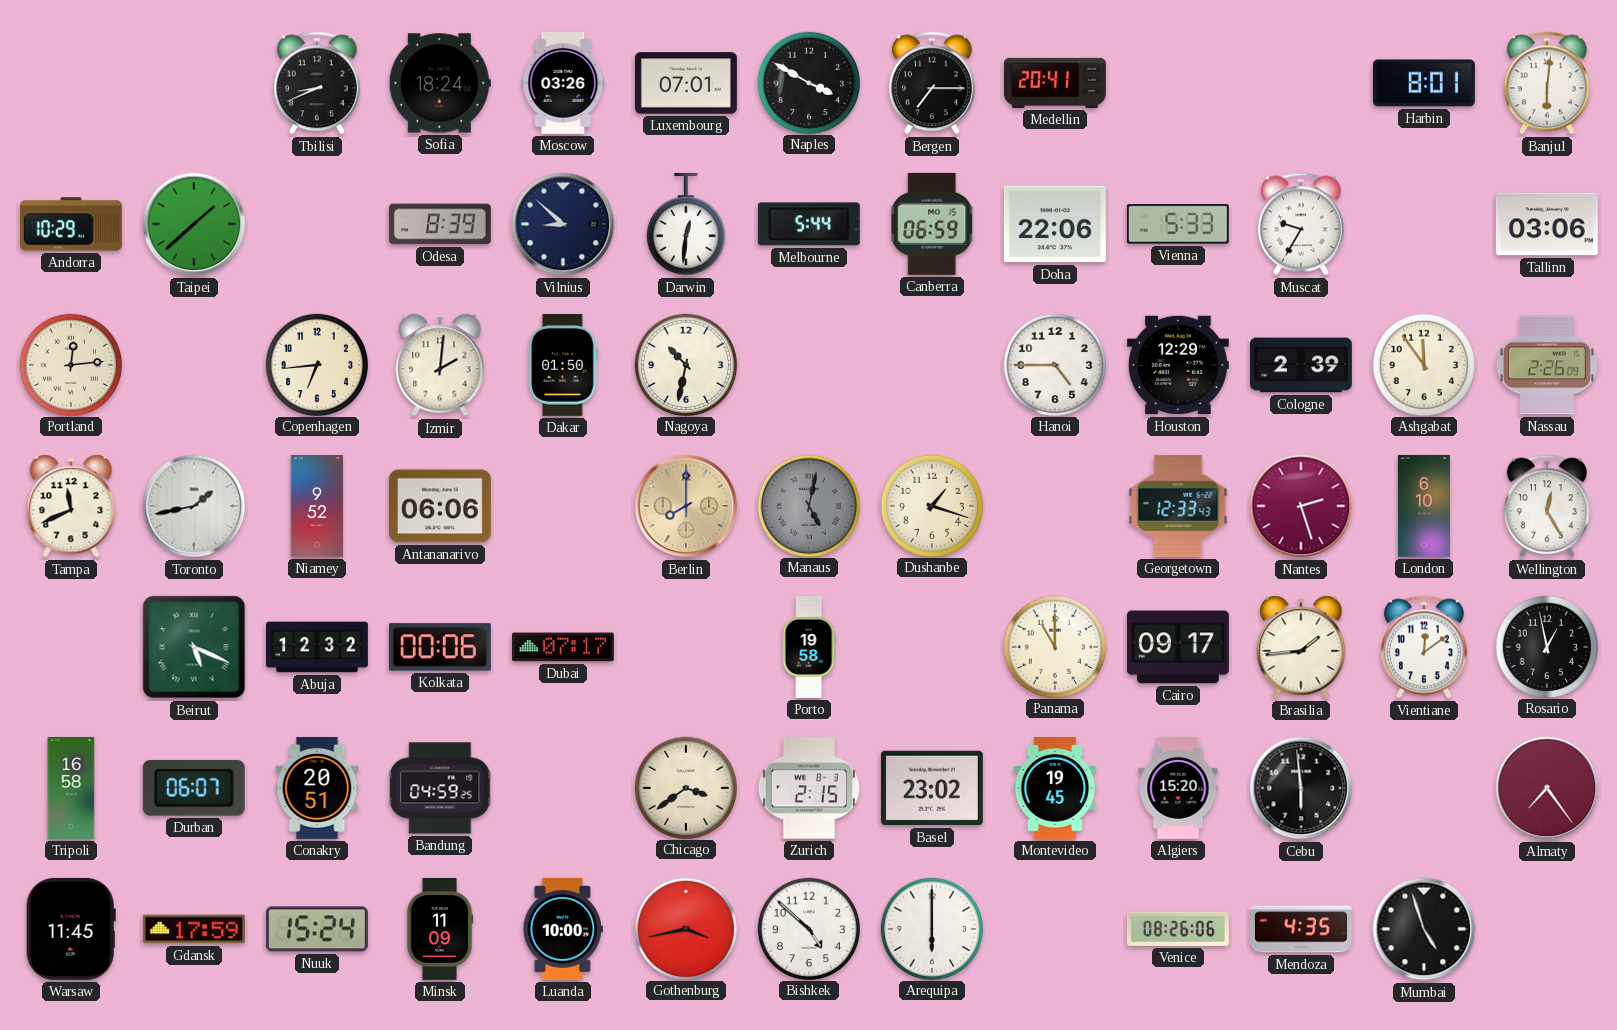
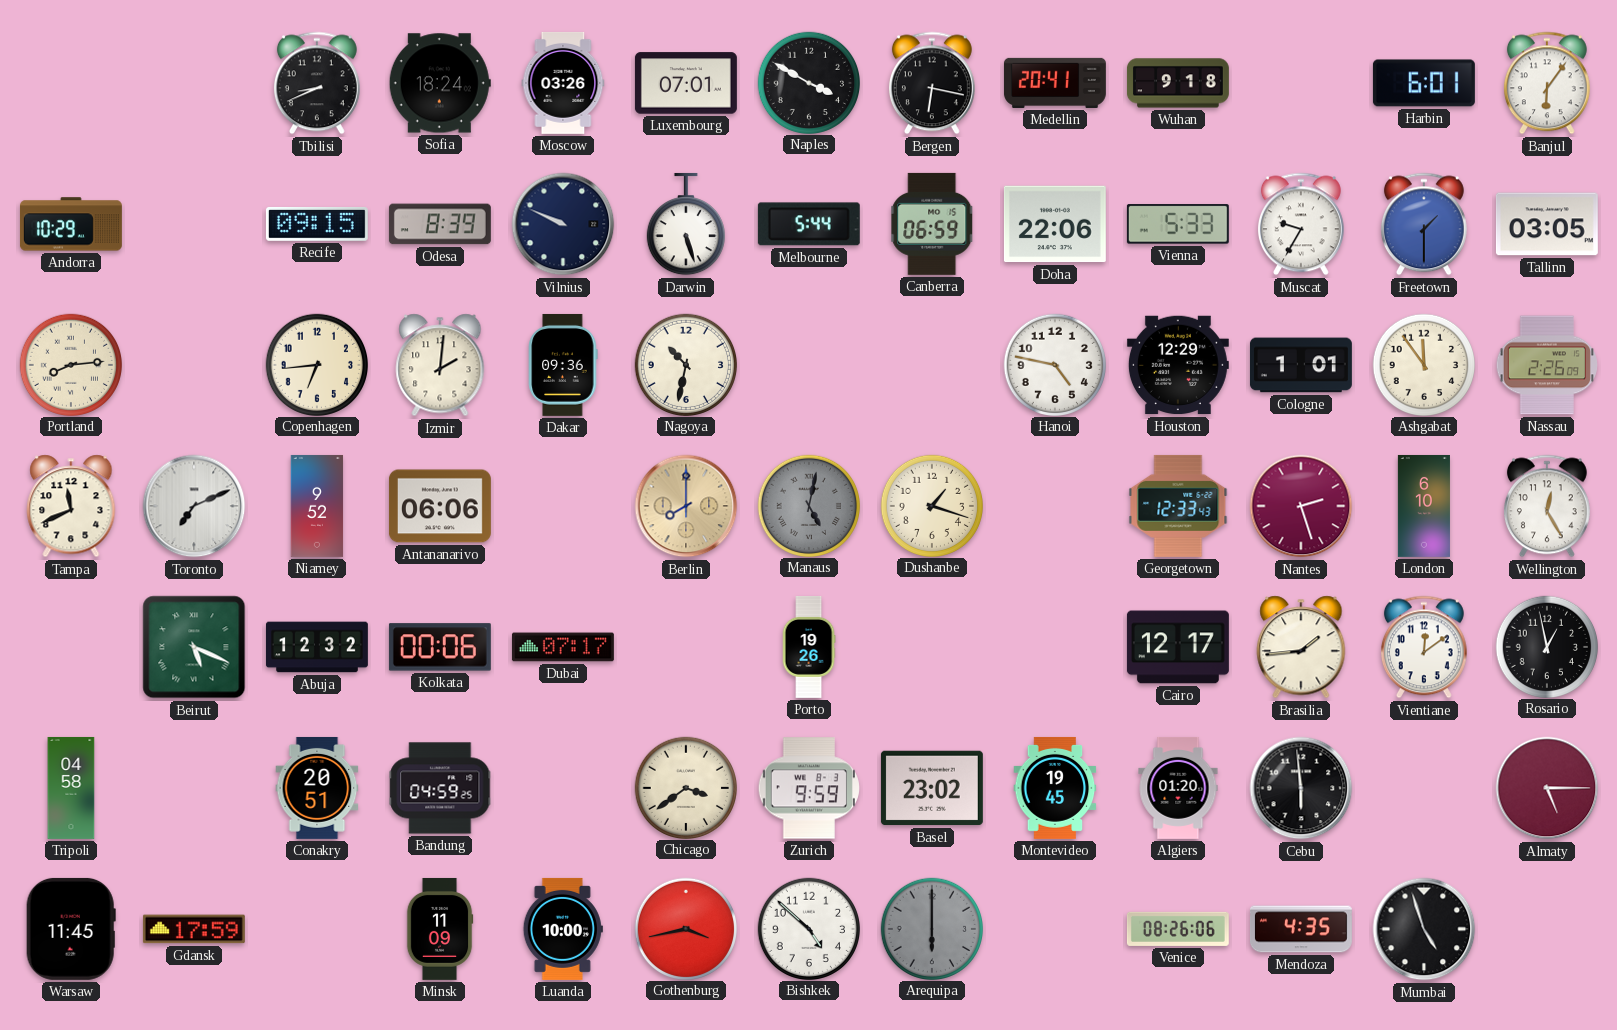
Bergen: 7:15 -> 6:17 (932, 83)
Wuhan: none -> 9:18 (1178, 83)
Harbin: 8:01 -> 6:01 (1424, 83)
Banjul: 6:01 -> 6:06 (1547, 83)
Taipei: 1:38 -> none (194, 224)
Recife: none -> 09:15 (317, 224)
Vilnius: 8:52 -> 9:49 (563, 224)
Darwin: 12:31 -> 5:27 (686, 224)
Freetown: none -> 1:30 (1424, 224)
Tallinn: 03:06 -> 03:05 (1547, 224)
Portland: 12:14 -> 8:14 (70, 364)
Dakar: 01:50 -> 09:36 (563, 365)
Hanoi: 4:45 -> 4:47 (1054, 364)
Cologne: 2:39 -> 1:01 (1301, 365)
Toronto: 1:43 -> 7:11 (194, 506)
Porto: 19:58 -> 19:26 (809, 648)
Panama: 11:00 -> none (1054, 646)
Cairo: 09:17 -> 12:17 (1178, 647)
Tripoli: 16:58 -> 04:58 (71, 788)
Durban: 06:07 -> none (194, 788)
Zurich: 2:15 -> 9:59 (809, 788)
Algiers: 15:20 -> 01:20 (1178, 788)
Almaty: 7:24 -> 5:15 (1547, 788)
Nuuk: 15:24 -> none (317, 929)
Arequipa dial: white -> grey (931, 928)
